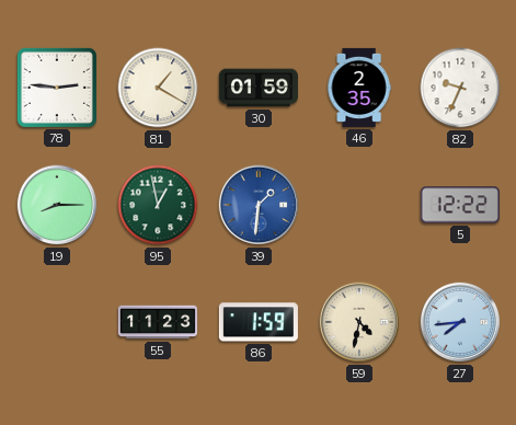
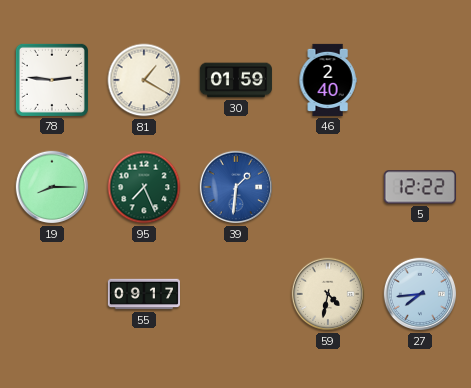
46: 2:35 -> 2:40 (328, 80)
82: 9:34 -> none (460, 88)
95: 12:58 -> 7:26 (144, 187)
55: 11:23 -> 09:17 (143, 294)
86: 1:59 -> none (259, 322)
